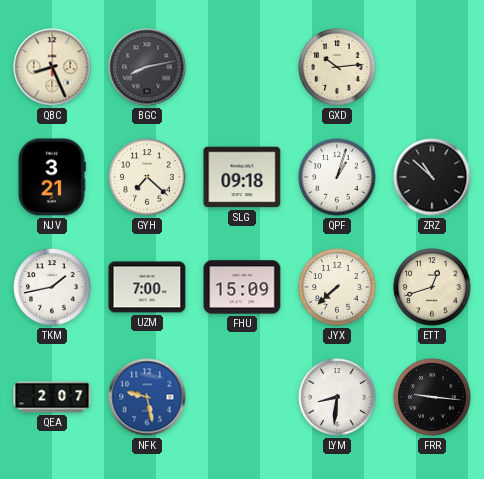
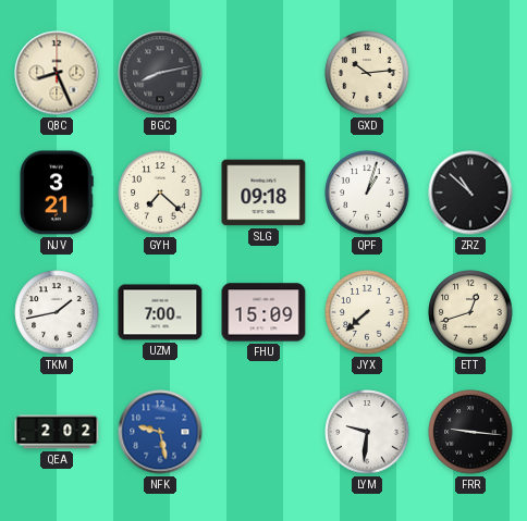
QEA: 2:07 -> 2:02 (57, 432)
LYM: 8:31 -> 9:31 (367, 432)
